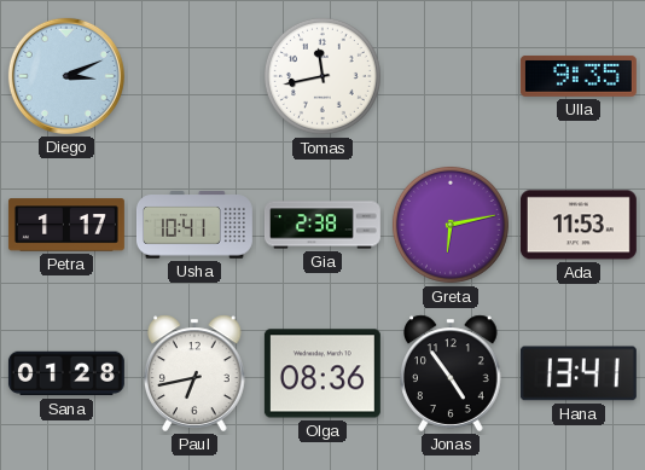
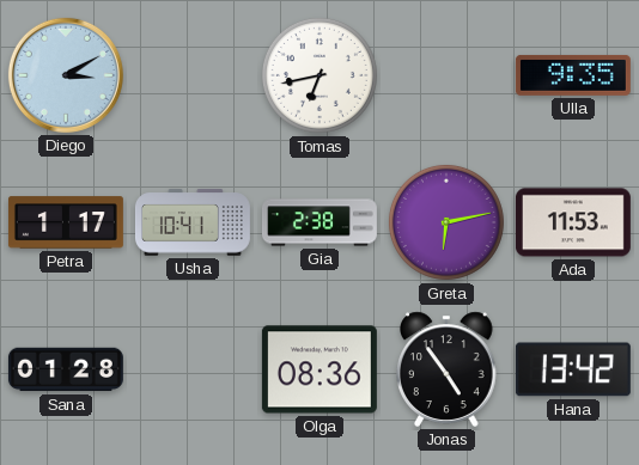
Diego: 3:11 -> 3:10 (66, 75)
Tomas: 11:43 -> 6:43 (319, 75)
Paul: 6:43 -> none (196, 373)
Hana: 13:41 -> 13:42 (573, 369)
